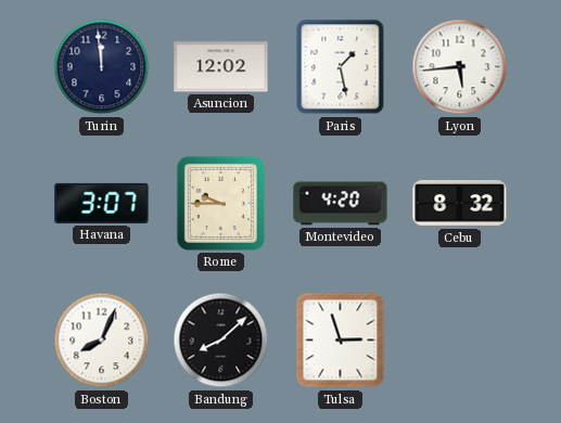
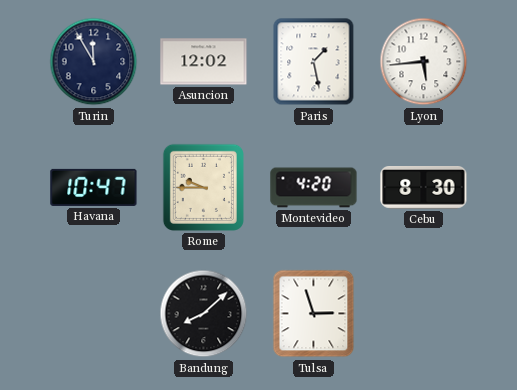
Turin: 11:59 -> 11:55 (94, 62)
Havana: 3:07 -> 10:47 (94, 187)
Cebu: 8:32 -> 8:30 (424, 188)
Boston: 8:04 -> none (102, 341)
